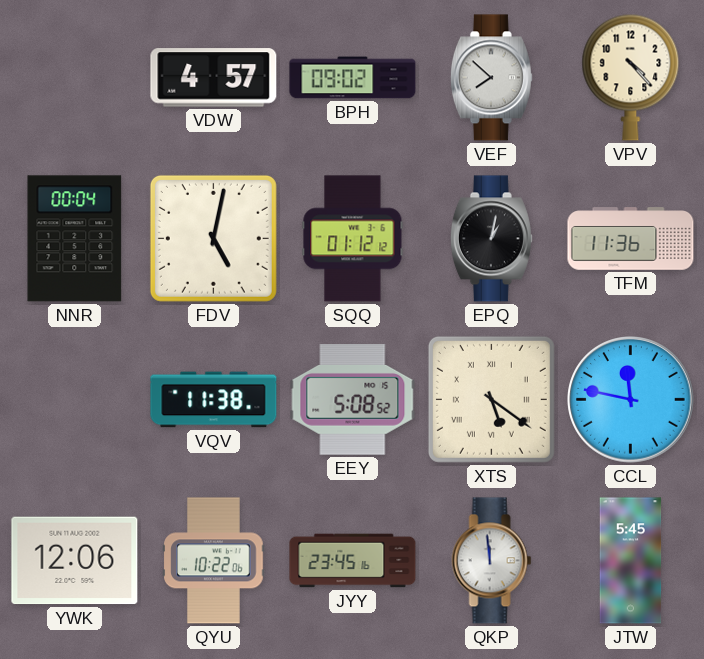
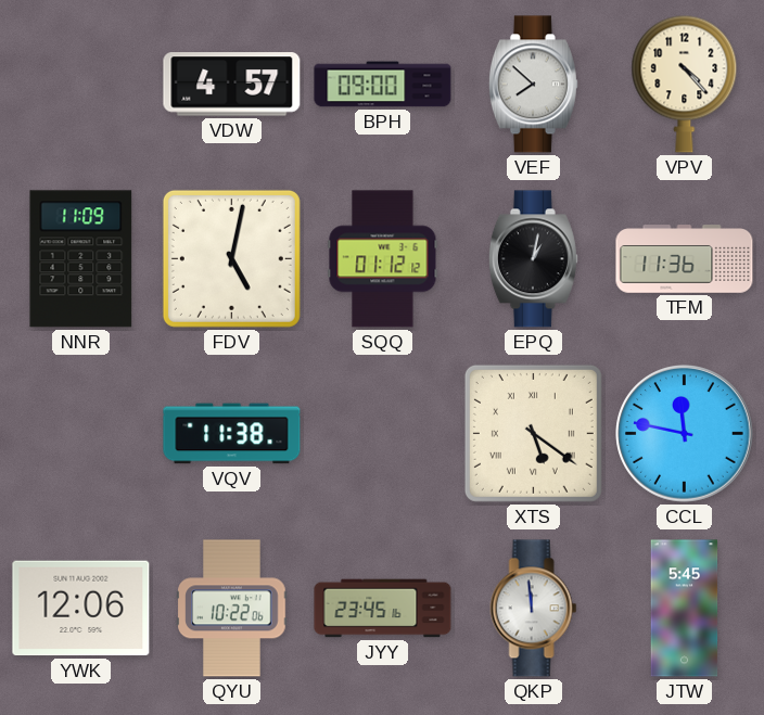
BPH: 09:02 -> 09:00 (383, 85)
NNR: 00:04 -> 11:09 (81, 259)
EEY: 5:08 -> none (353, 400)
